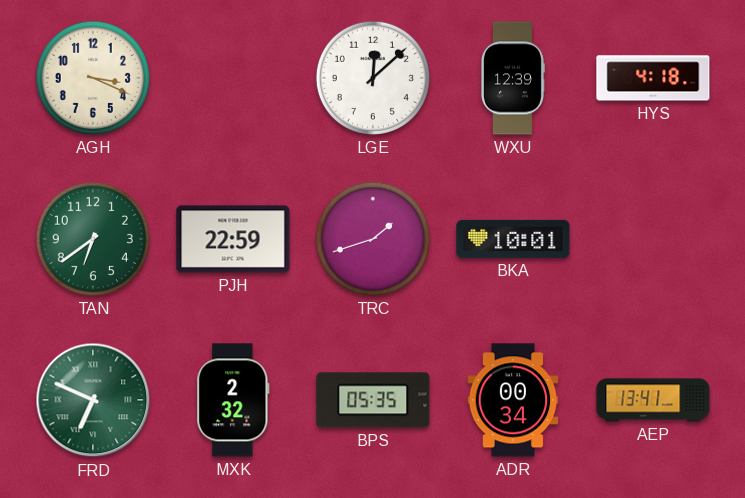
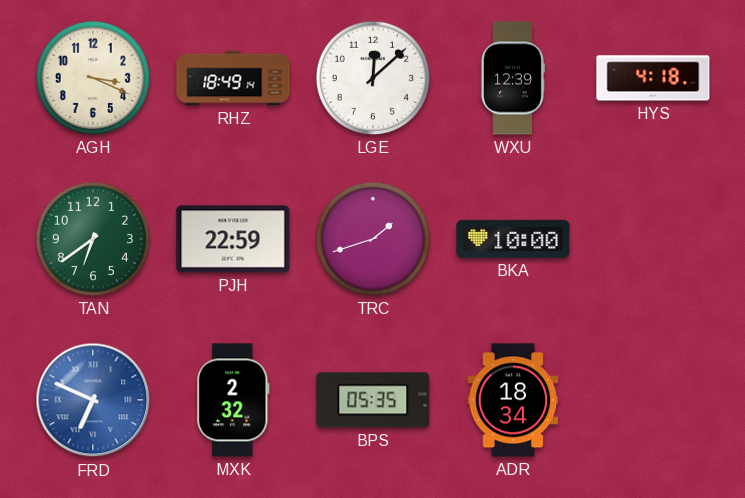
RHZ: none -> 18:49 (233, 78)
BKA: 10:01 -> 10:00 (513, 239)
FRD dial: green -> blue (93, 400)
ADR: 00:34 -> 18:34 (513, 400)
AEP: 13:41 -> none (653, 400)
